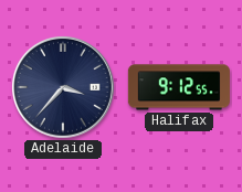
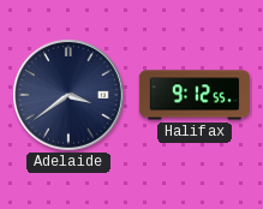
Adelaide: 3:37 -> 3:39 (68, 95)
